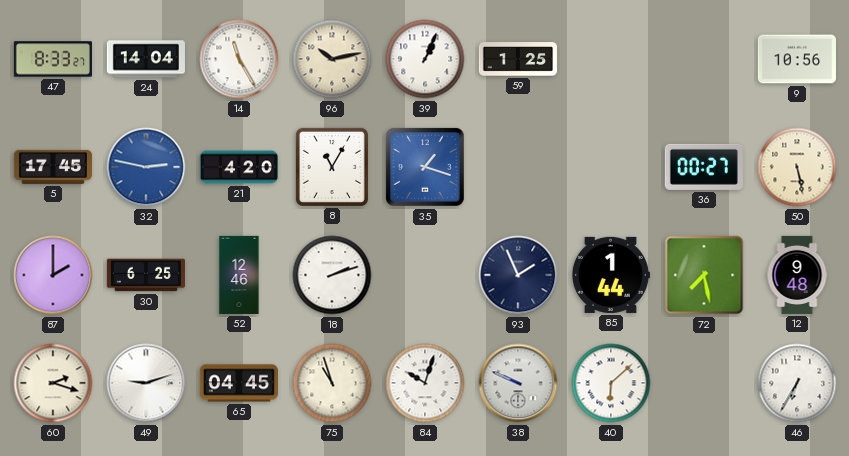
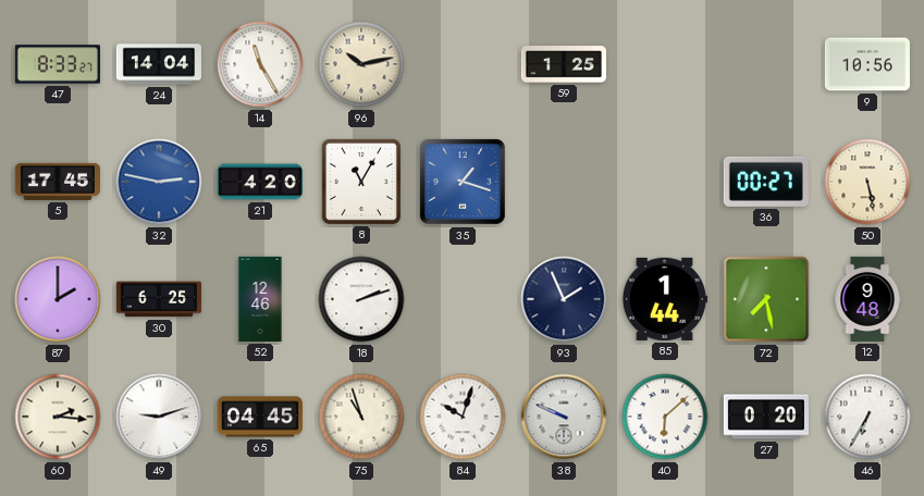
39: 1:04 -> none (425, 59)
60: 2:18 -> 2:16 (58, 417)
27: none -> 0:20 (766, 417)
